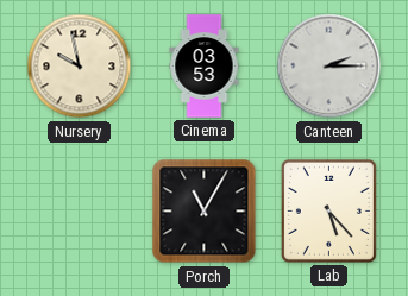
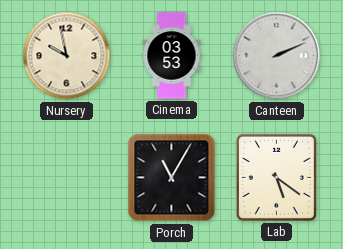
Canteen: 2:15 -> 2:11 (277, 56)
Lab: 5:23 -> 5:21 (276, 177)
